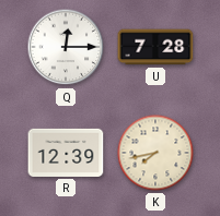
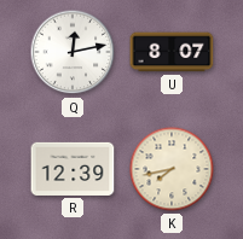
Q: 12:15 -> 12:13 (73, 52)
U: 7:28 -> 8:07 (172, 52)
